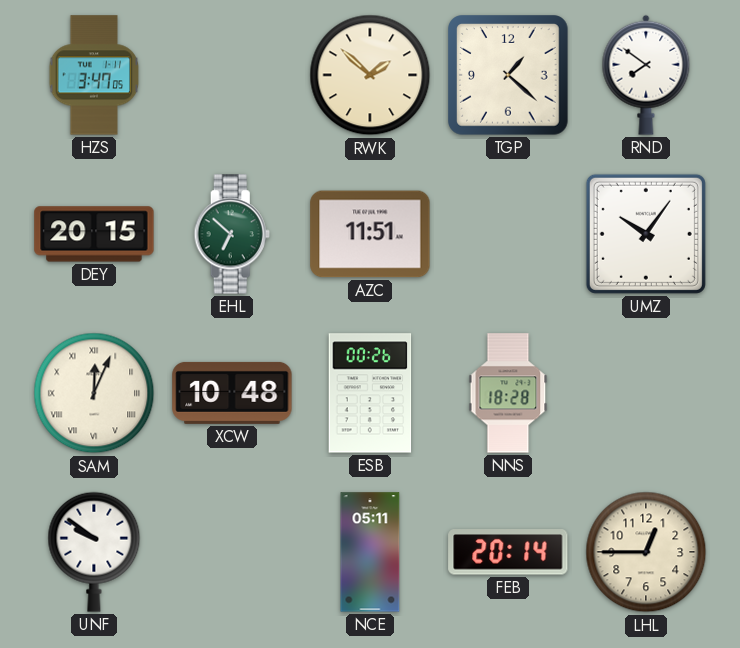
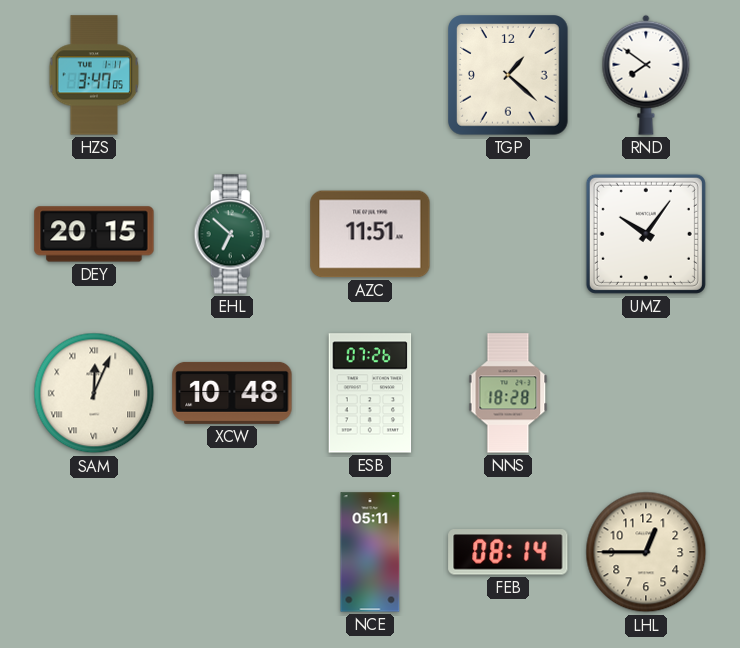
RWK: 1:52 -> none (370, 75)
ESB: 00:26 -> 07:26 (370, 393)
UNF: 9:51 -> none (94, 552)
FEB: 20:14 -> 08:14 (508, 552)
